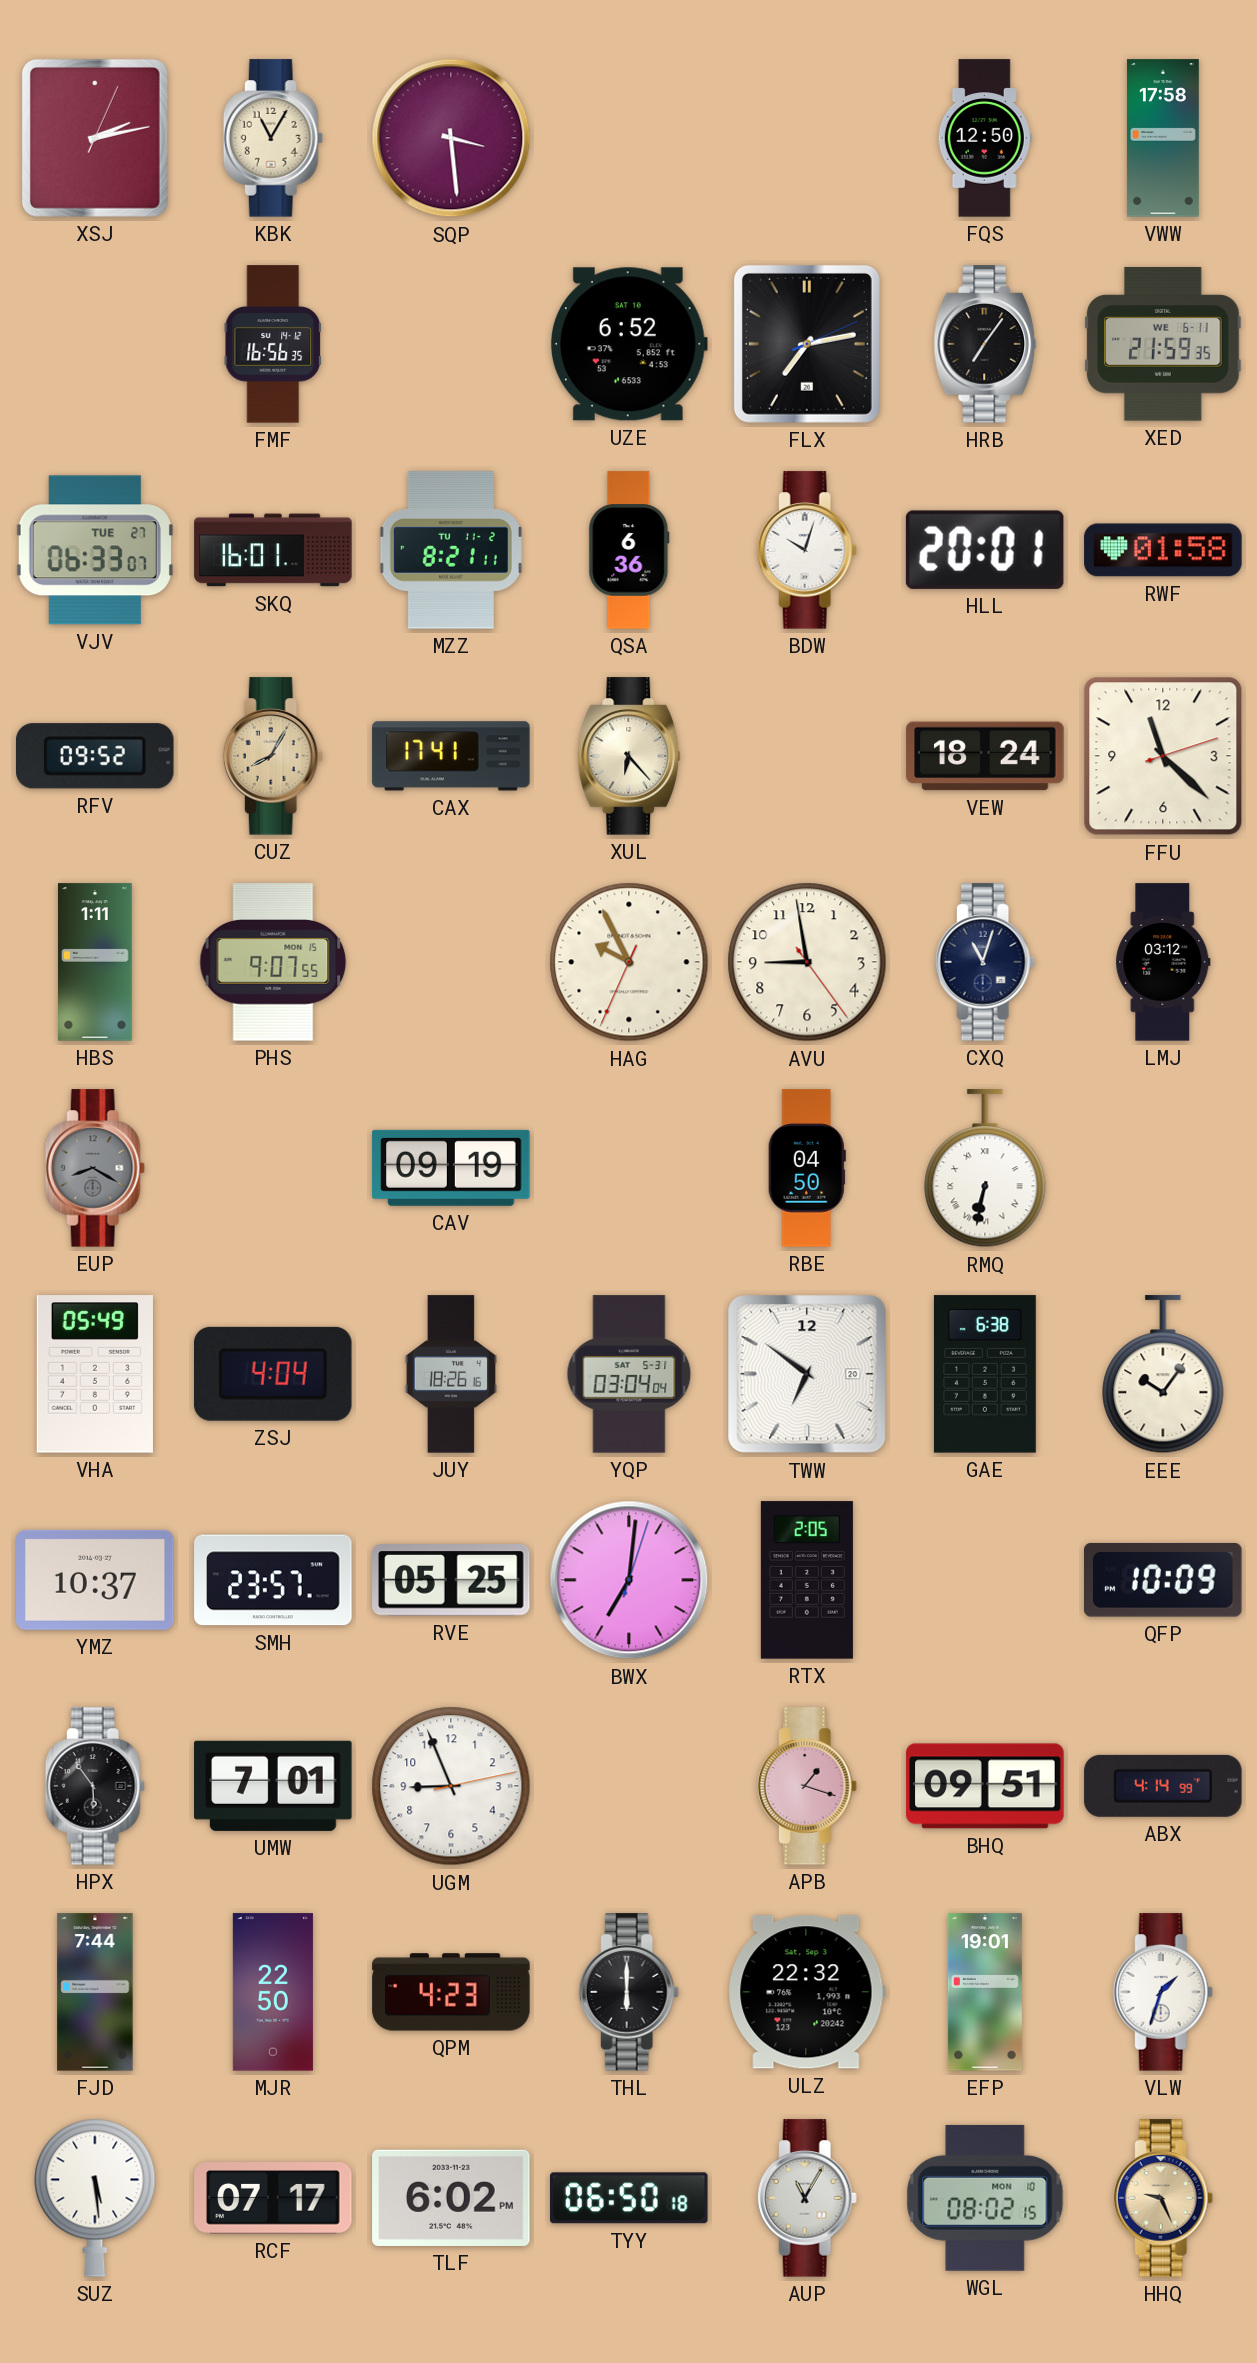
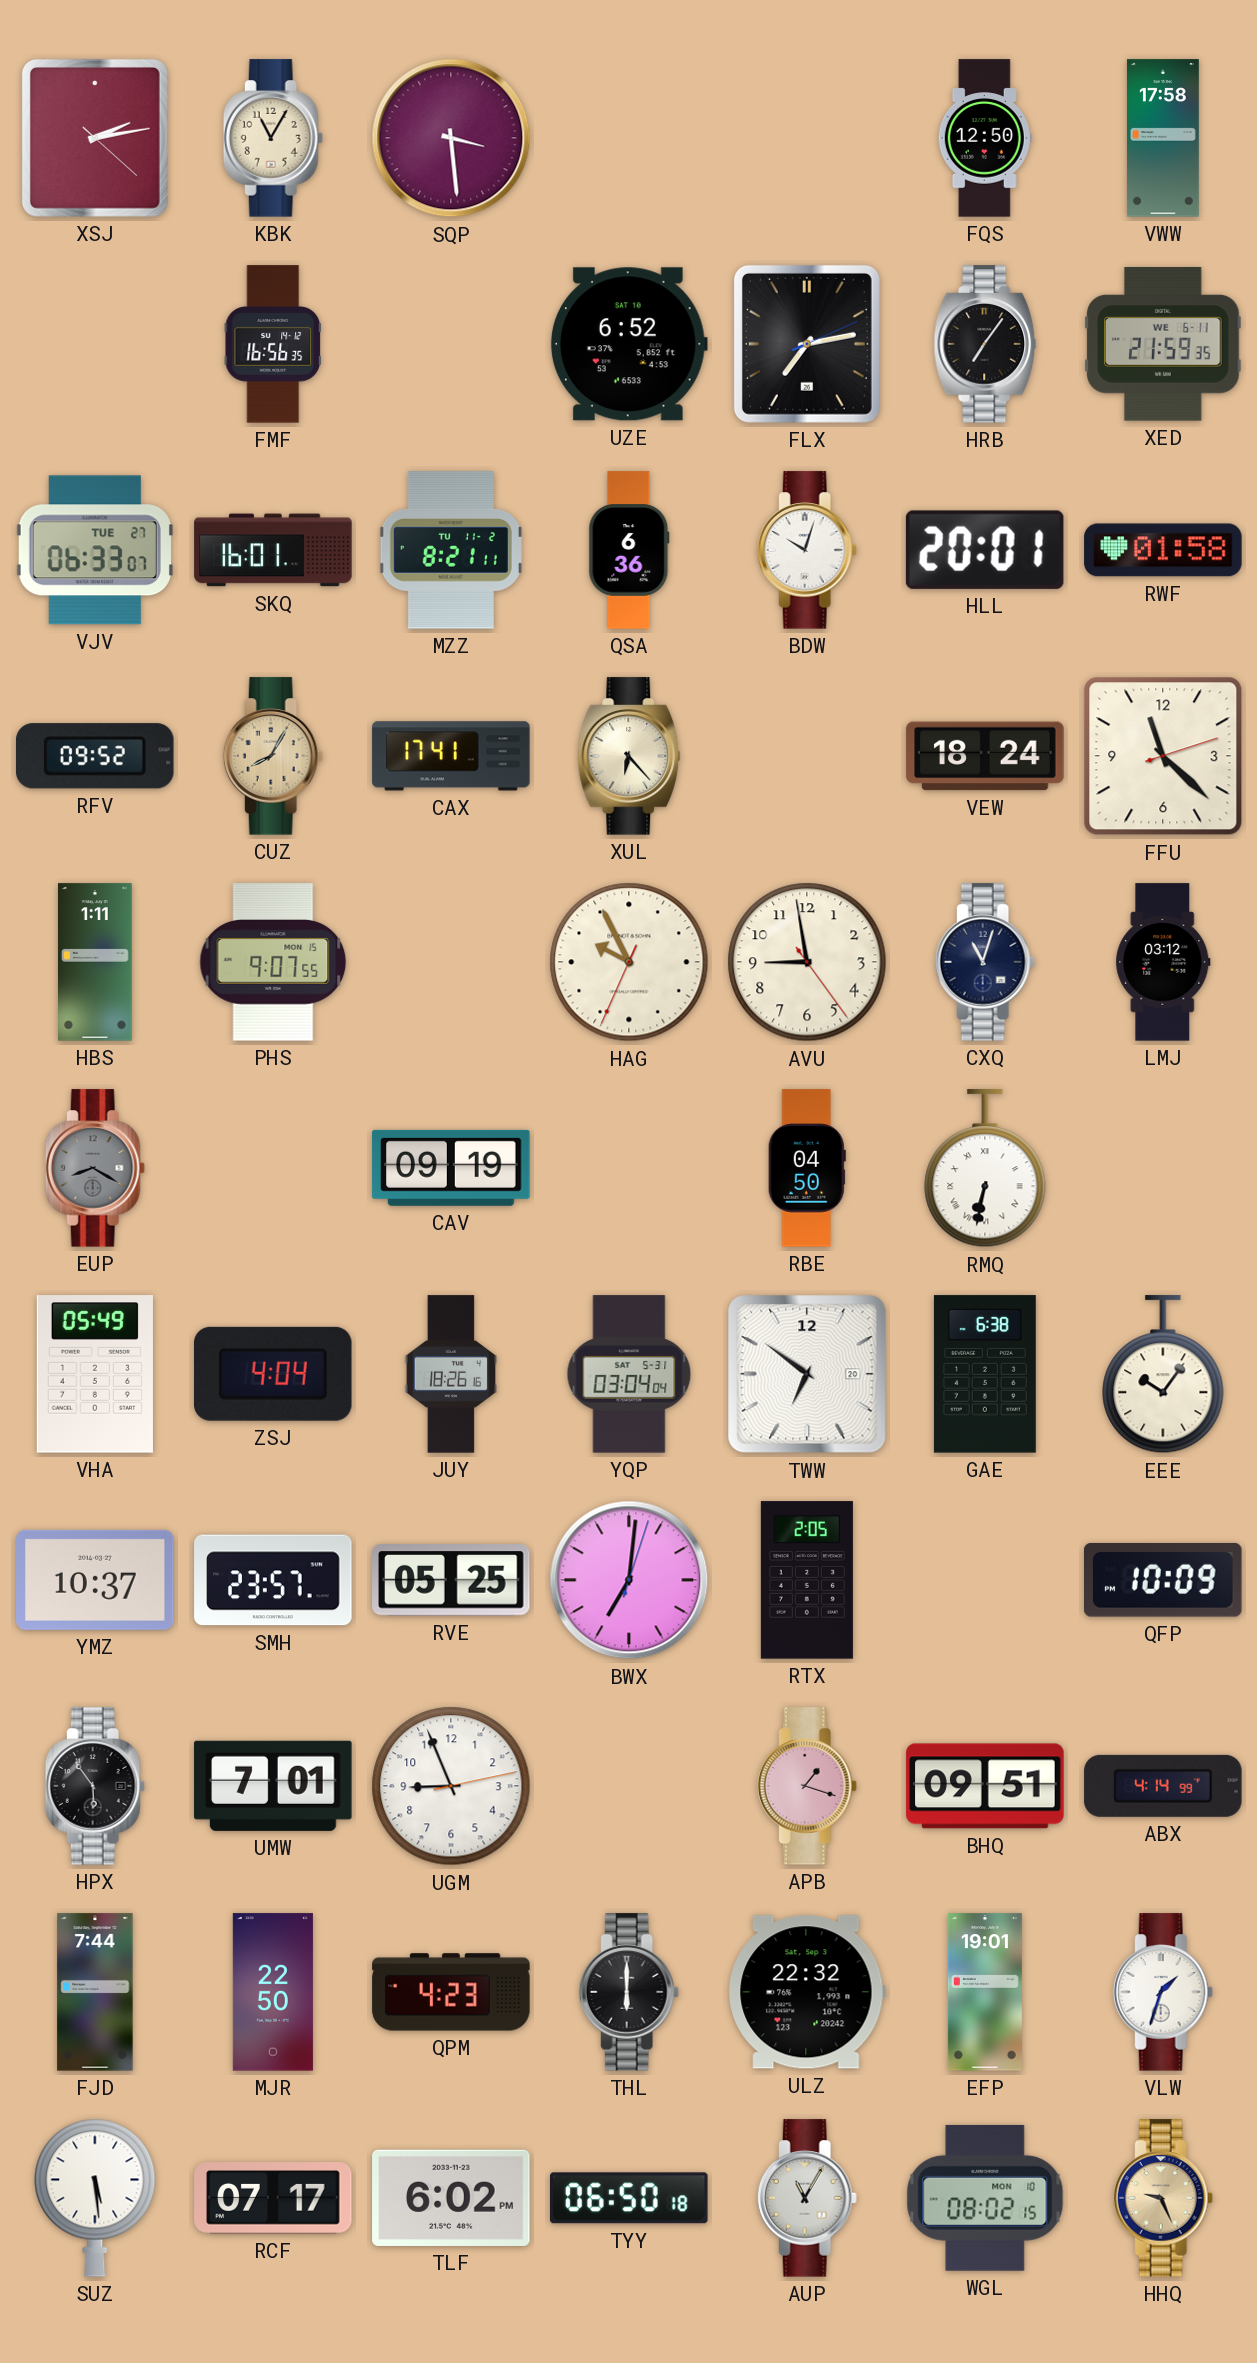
XSJ: 2:13:04 -> 2:13:22 (95, 138)
